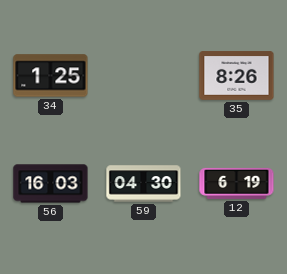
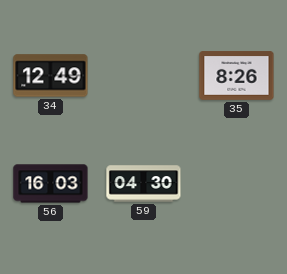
34: 1:25 -> 12:49 (51, 76)
12: 6:19 -> none (237, 183)
